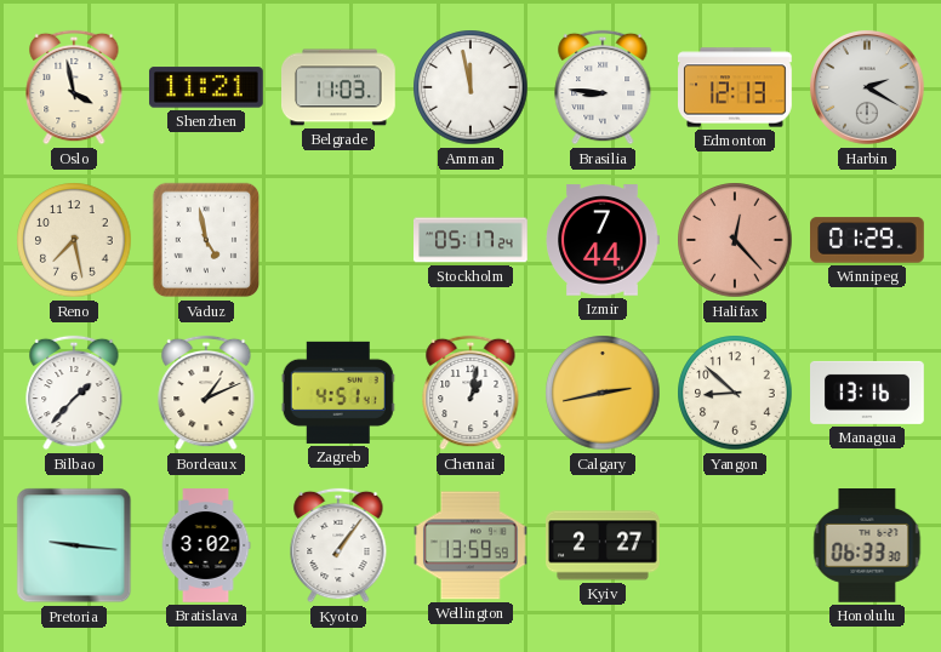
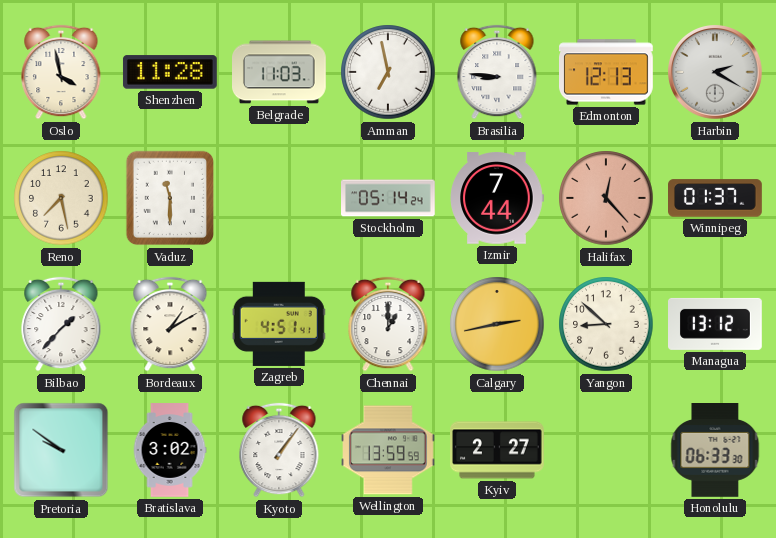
Shenzhen: 11:21 -> 11:28 (170, 72)
Amman: 11:58 -> 6:58 (388, 72)
Vaduz: 4:58 -> 11:30 (170, 198)
Stockholm: 05:17 -> 05:14 (389, 198)
Winnipeg: 01:29 -> 01:37 (716, 198)
Bordeaux: 1:11 -> 1:10 (170, 324)
Chennai: 1:02 -> 1:00 (388, 324)
Managua: 13:16 -> 13:12 (716, 324)
Pretoria: 9:16 -> 9:51 (61, 450)
